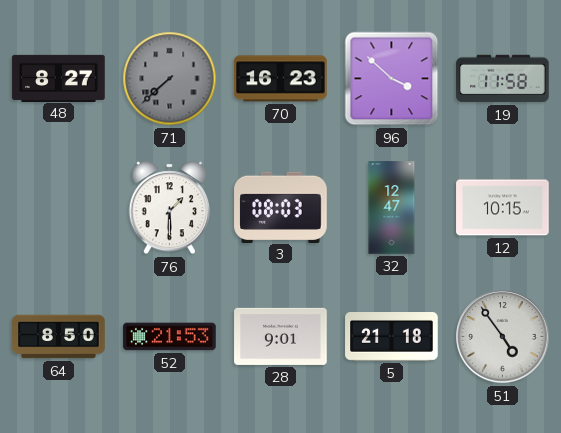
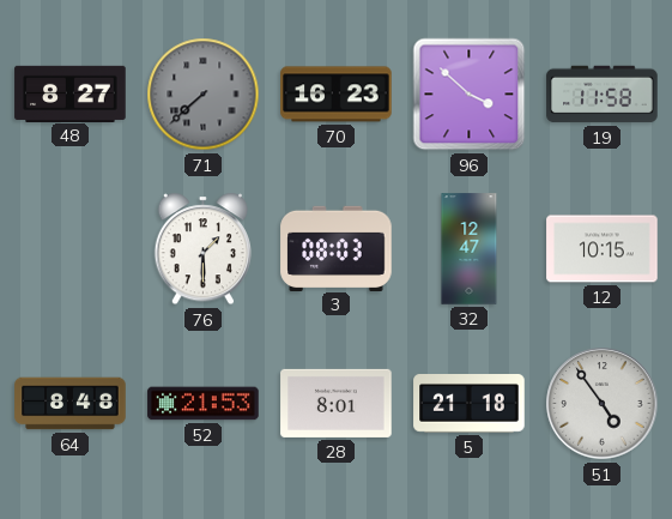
64: 8:50 -> 8:48 (71, 404)
28: 9:01 -> 8:01 (337, 403)
